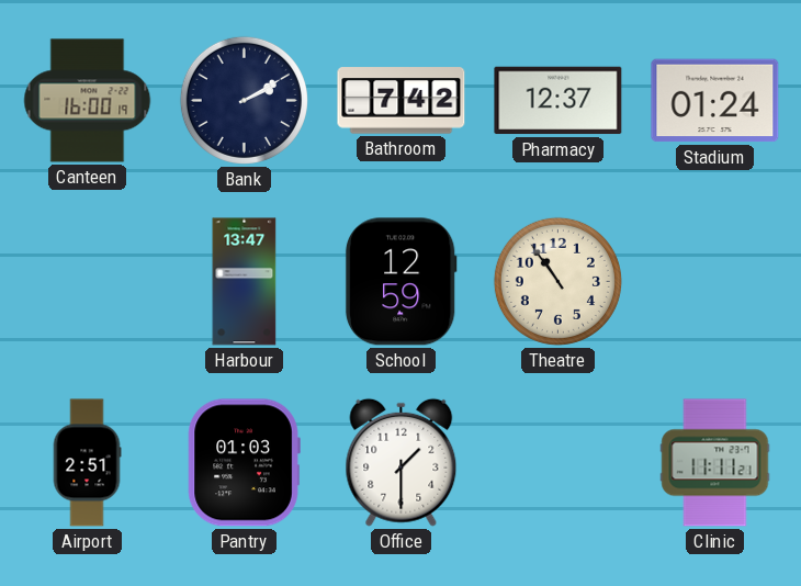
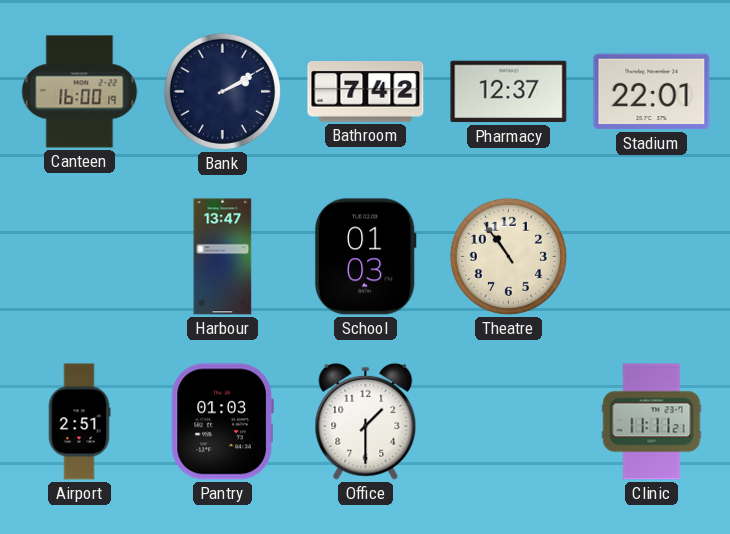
Stadium: 01:24 -> 22:01 (652, 92)
School: 12:59 -> 01:03 (365, 257)
